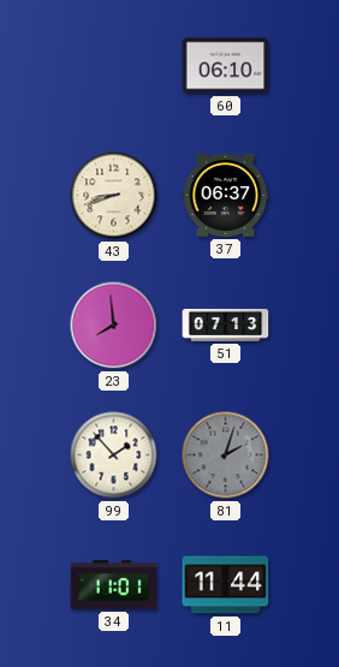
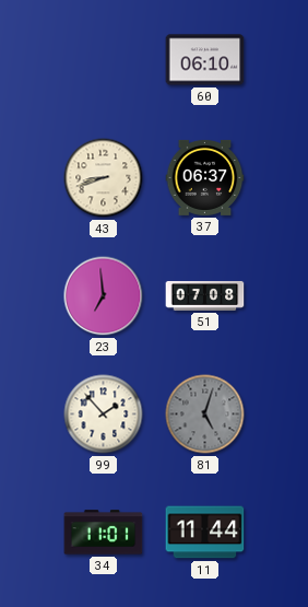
23: 7:59 -> 6:59 (104, 296)
51: 07:13 -> 07:08 (205, 295)
81: 2:03 -> 5:03 (205, 415)
